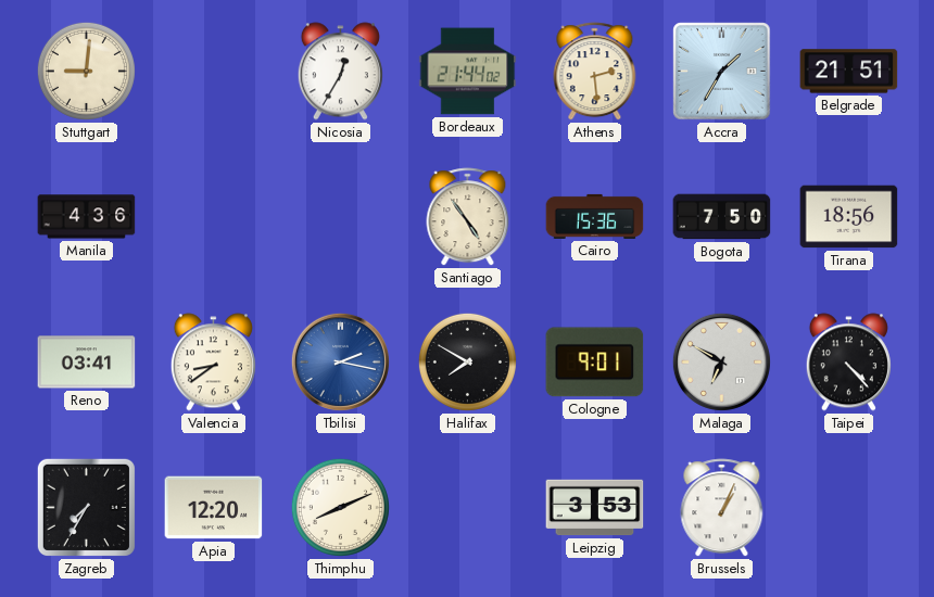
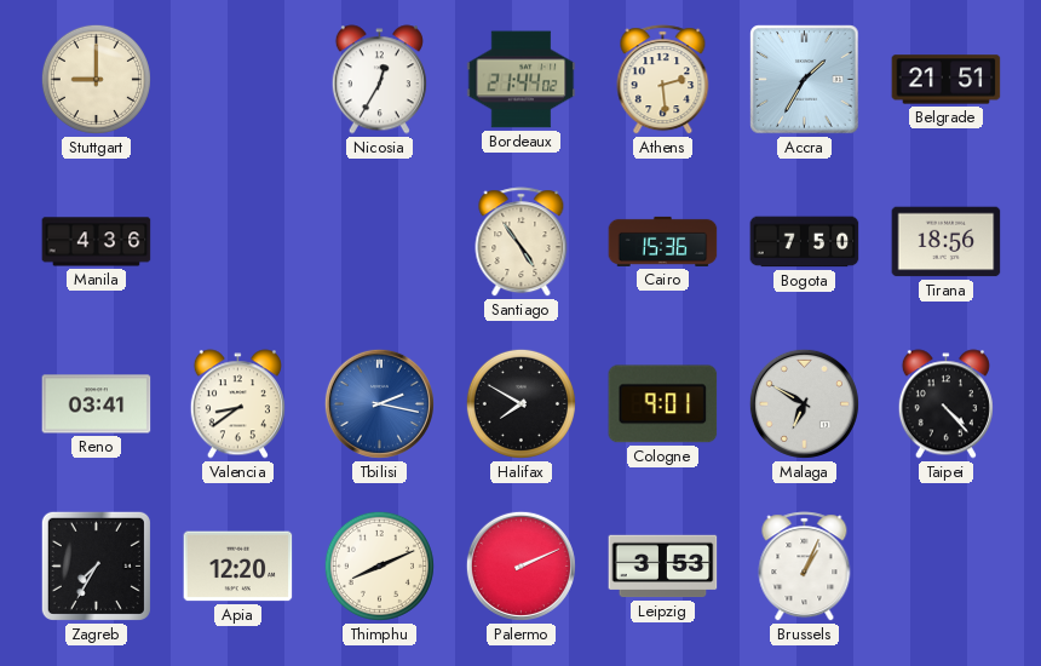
Stuttgart: 9:01 -> 9:00 (96, 79)
Palermo: none -> 2:11 (520, 565)
